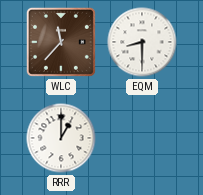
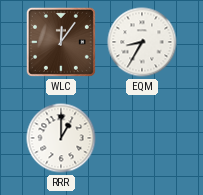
WLC: 11:37 -> 12:06 (61, 42)
EQM: 8:30 -> 8:35 (142, 42)
